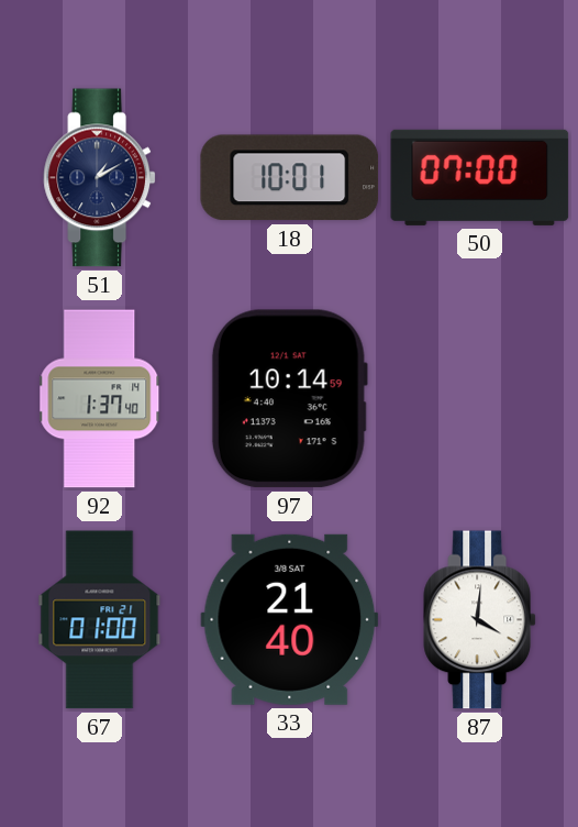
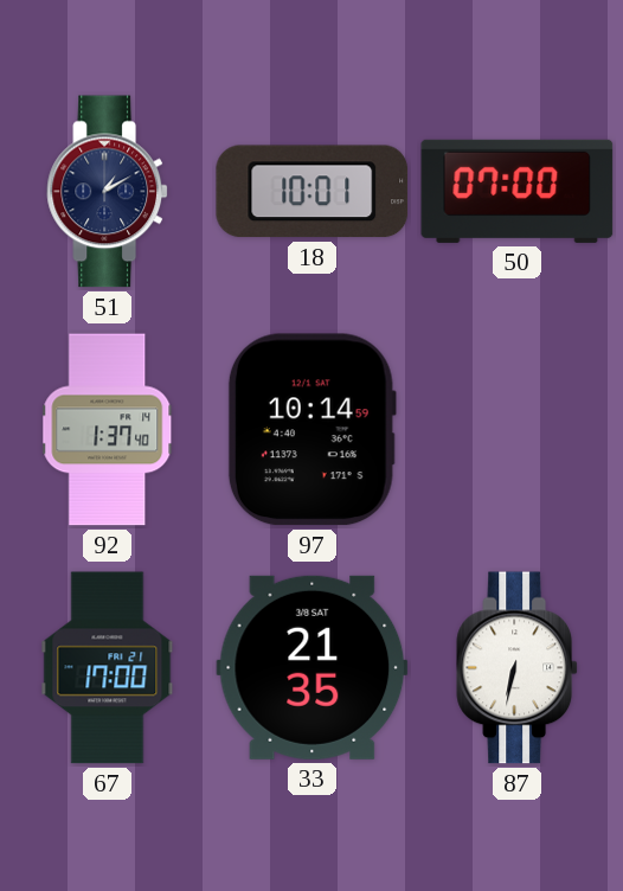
67: 01:00 -> 17:00 (108, 668)
33: 21:40 -> 21:35 (313, 667)
87: 4:01 -> 6:32 (516, 668)
